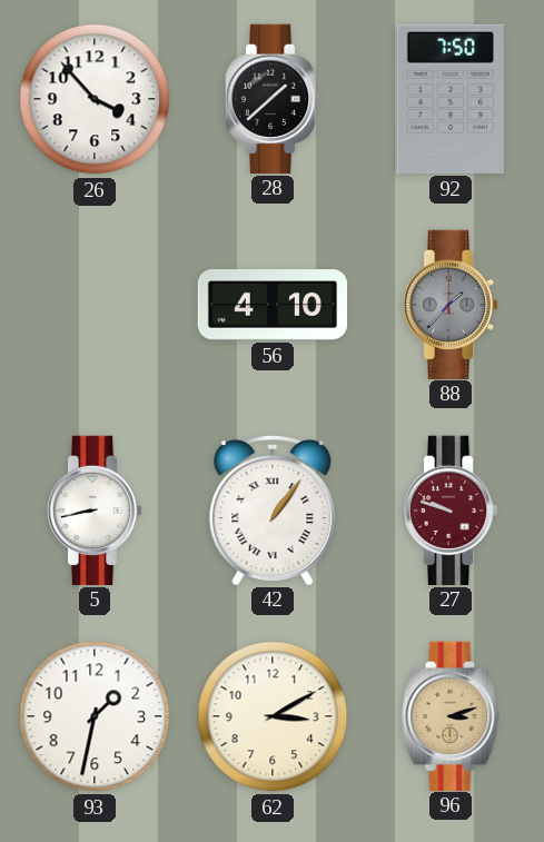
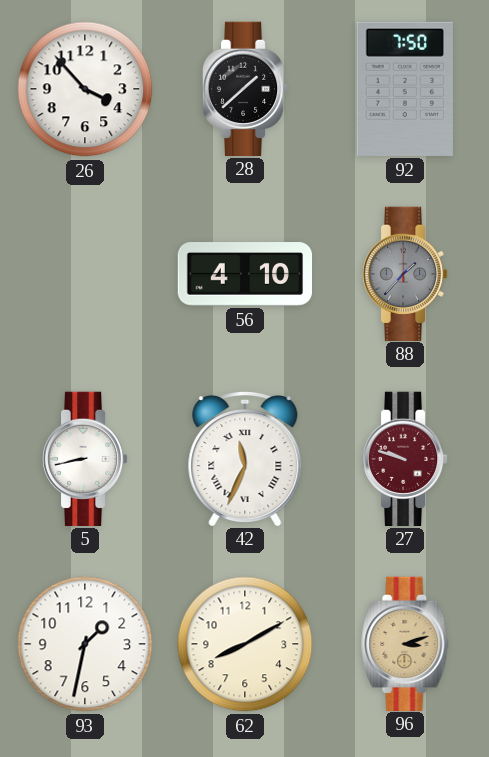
42: 1:06 -> 11:34 (245, 459)
62: 3:10 -> 8:10 (245, 644)
